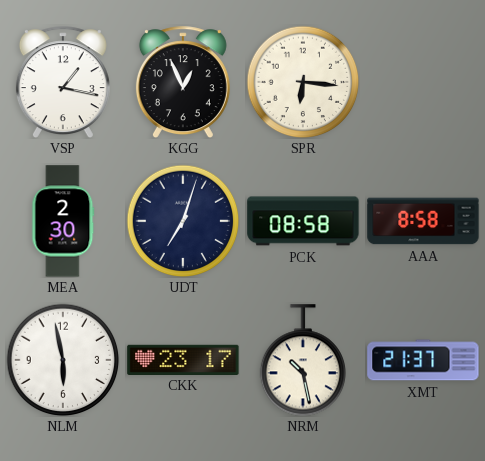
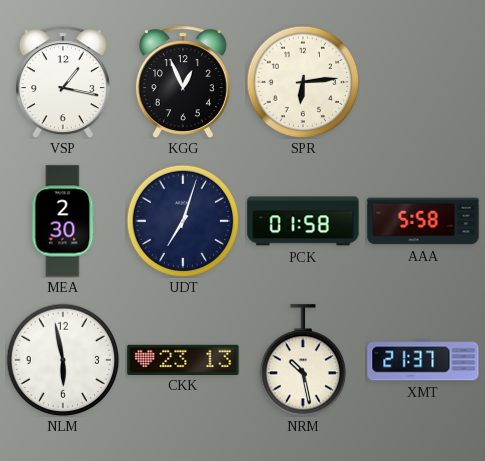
SPR: 6:16 -> 6:14 (303, 82)
PCK: 08:58 -> 01:58 (303, 221)
AAA: 8:58 -> 5:58 (423, 221)
CKK: 23:17 -> 23:13 (183, 359)
